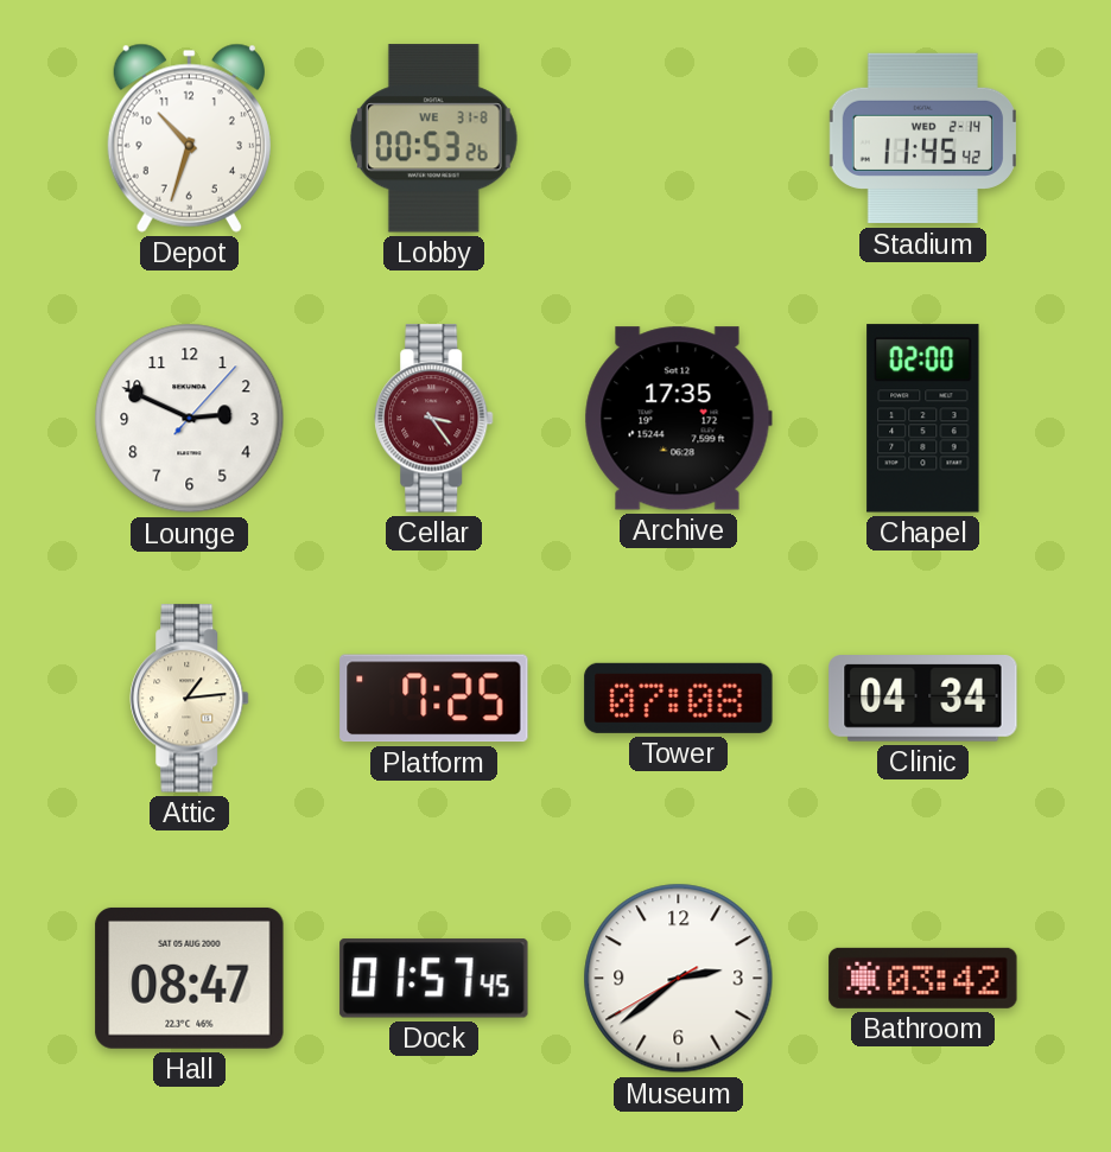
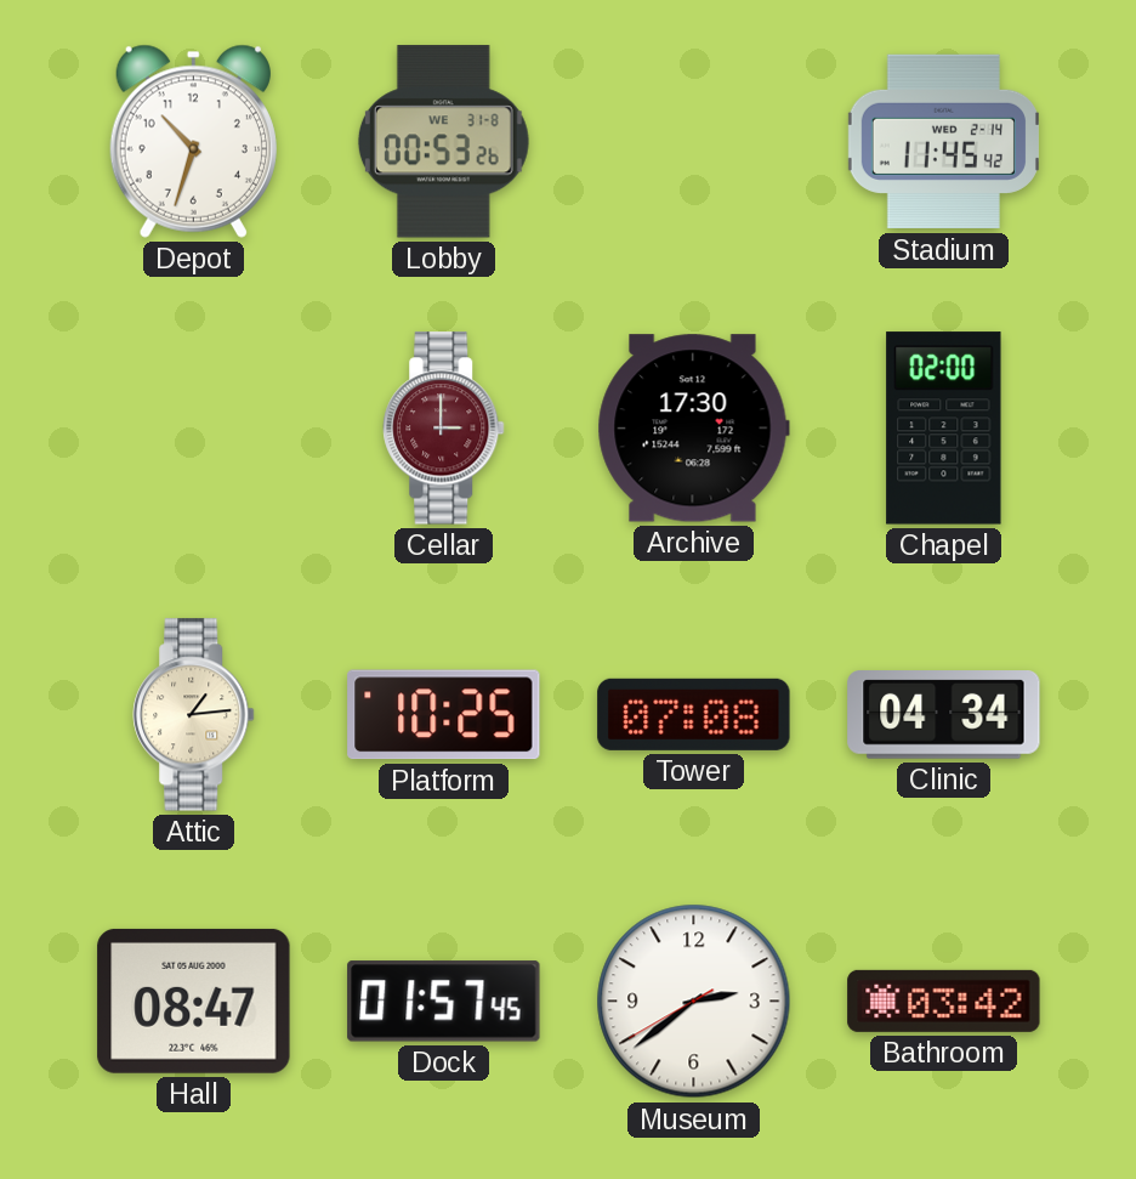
Lounge: 2:49 -> none (190, 419)
Cellar: 3:24 -> 3:00 (444, 429)
Archive: 17:35 -> 17:30 (693, 429)
Platform: 7:25 -> 10:25 (444, 715)
